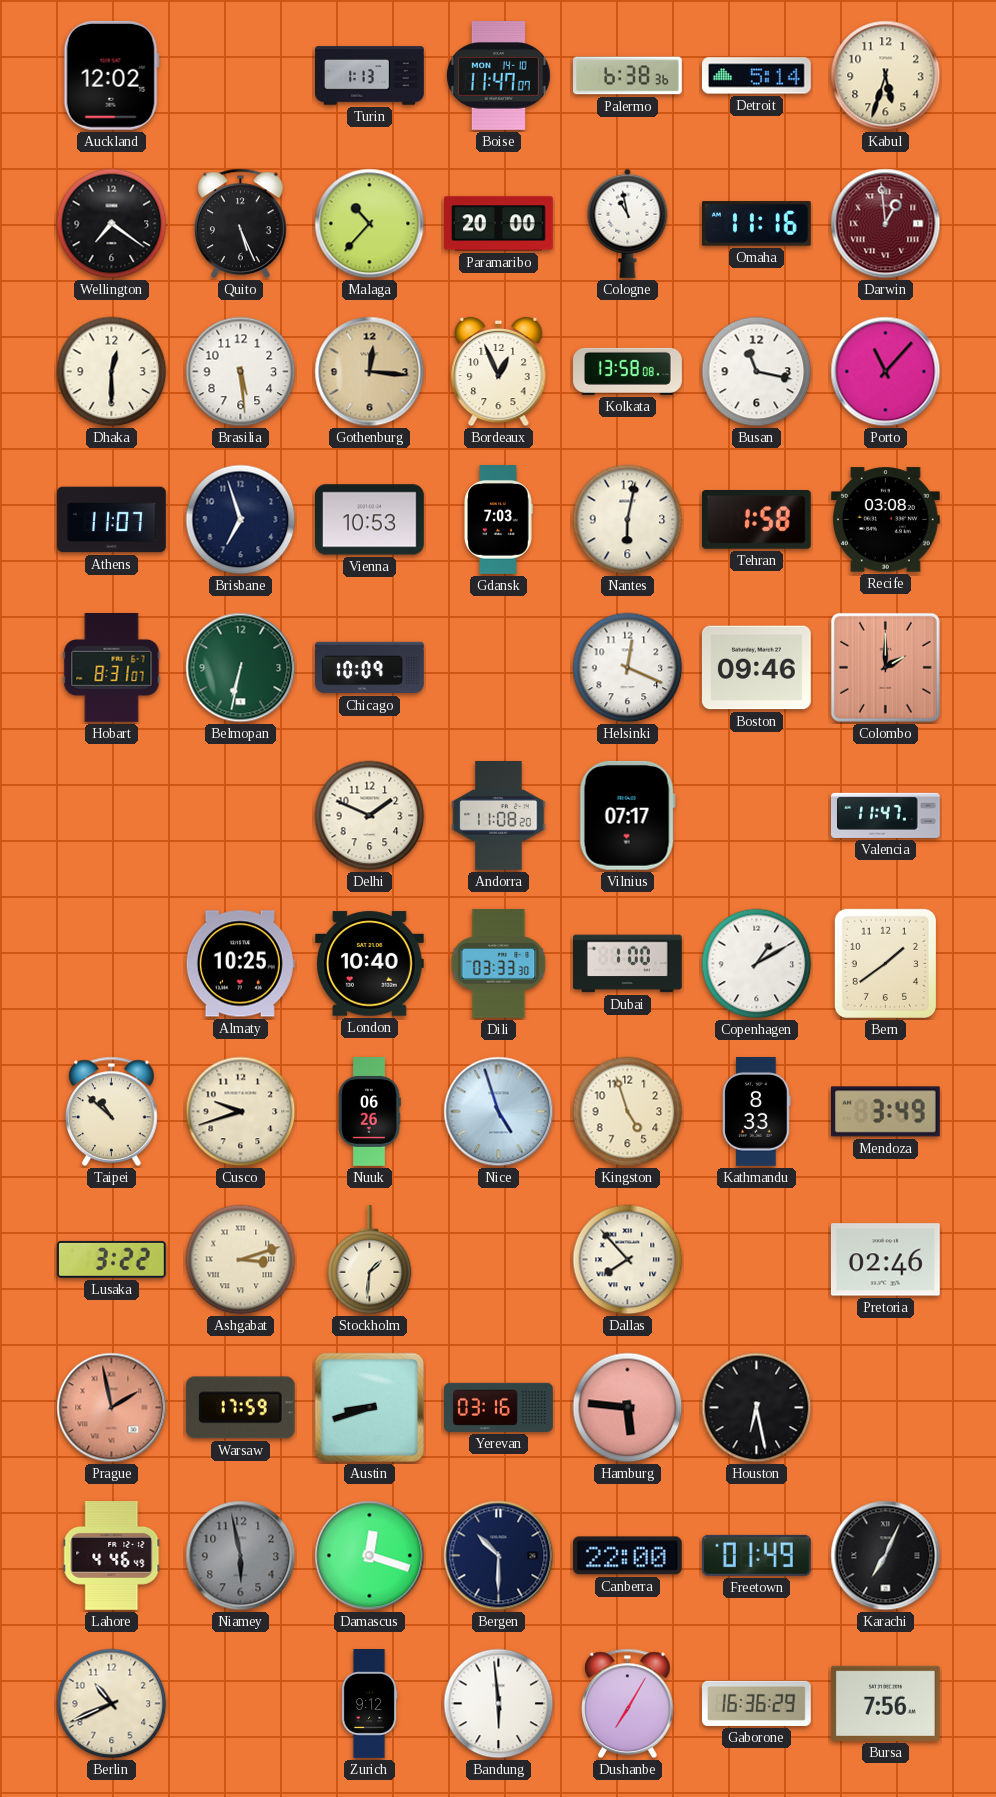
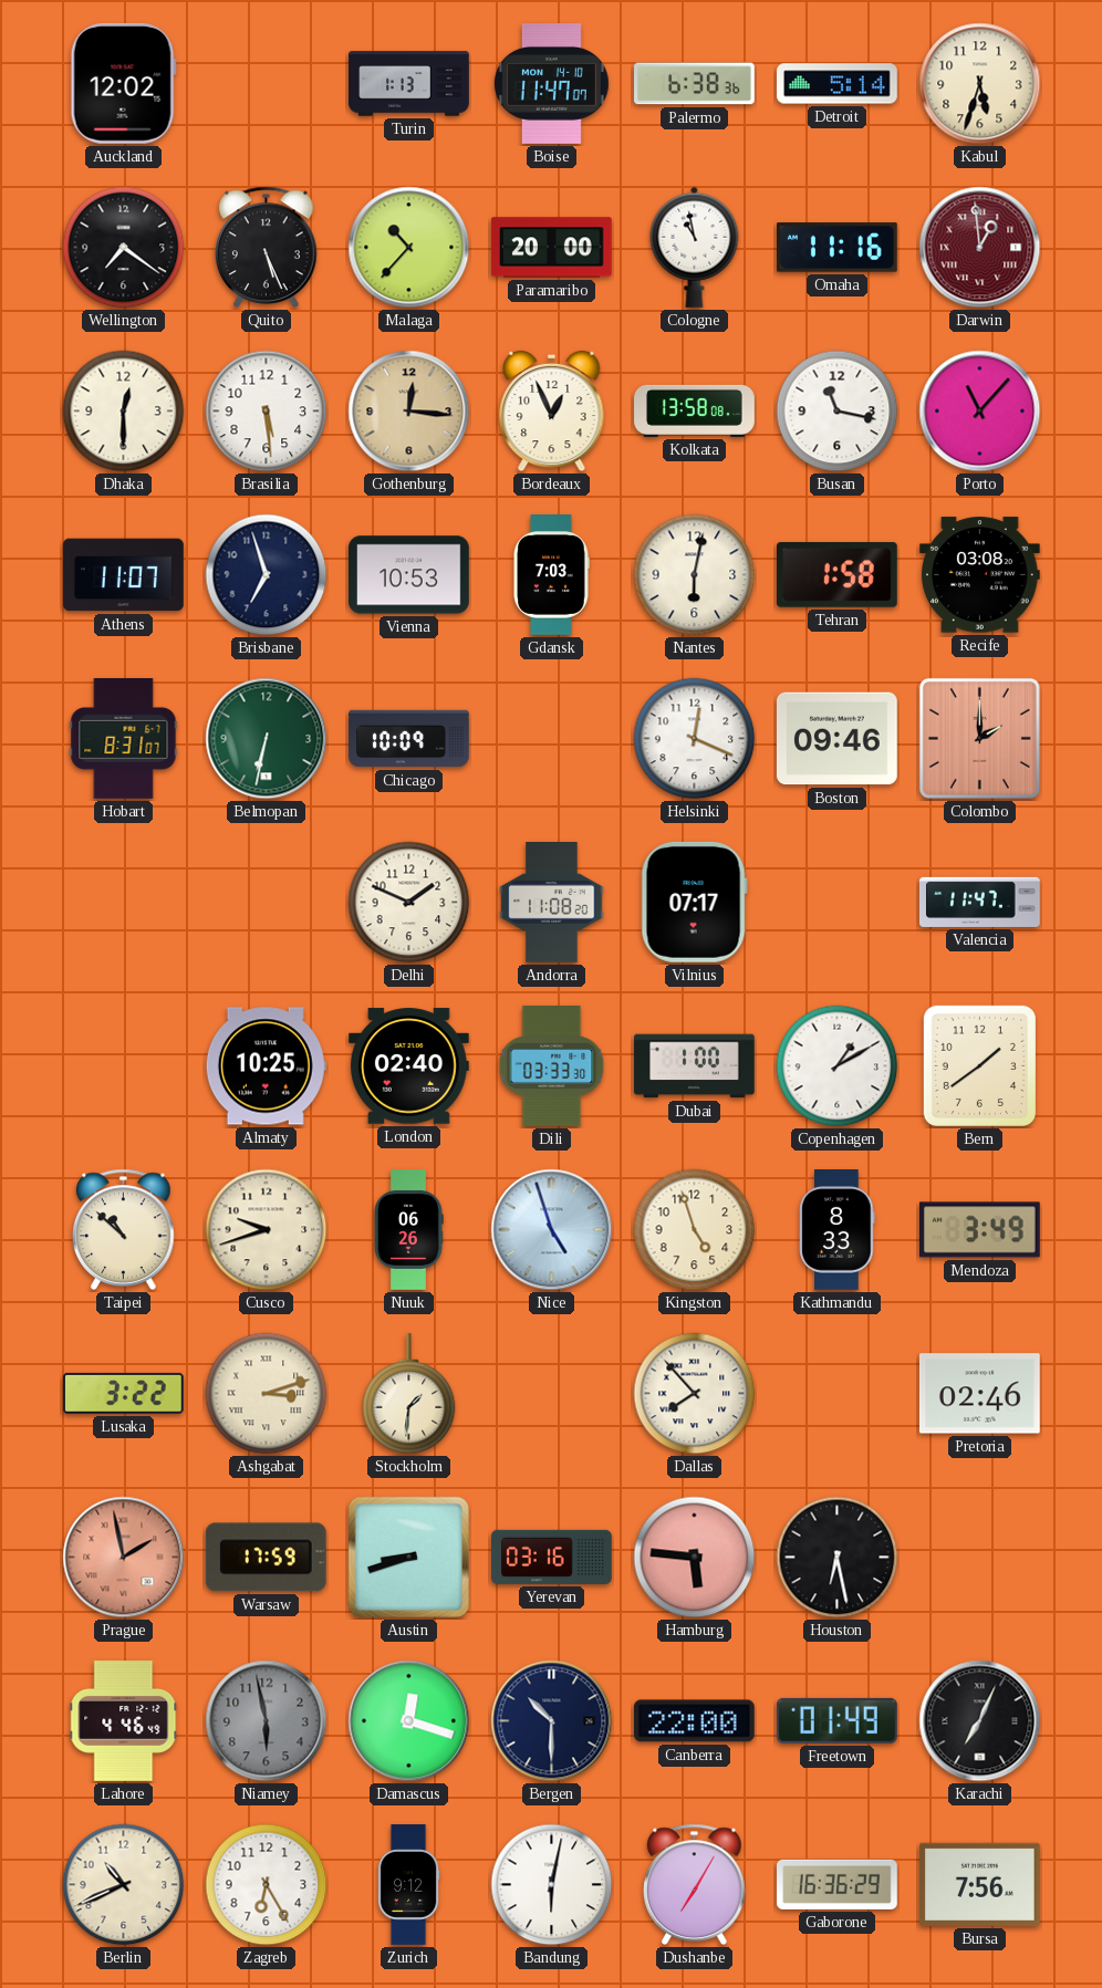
London: 10:40 -> 02:40 (408, 1066)
Zagreb: none -> 6:25 (267, 1885)
Bandung: 5:59 -> 6:02 (552, 1885)
